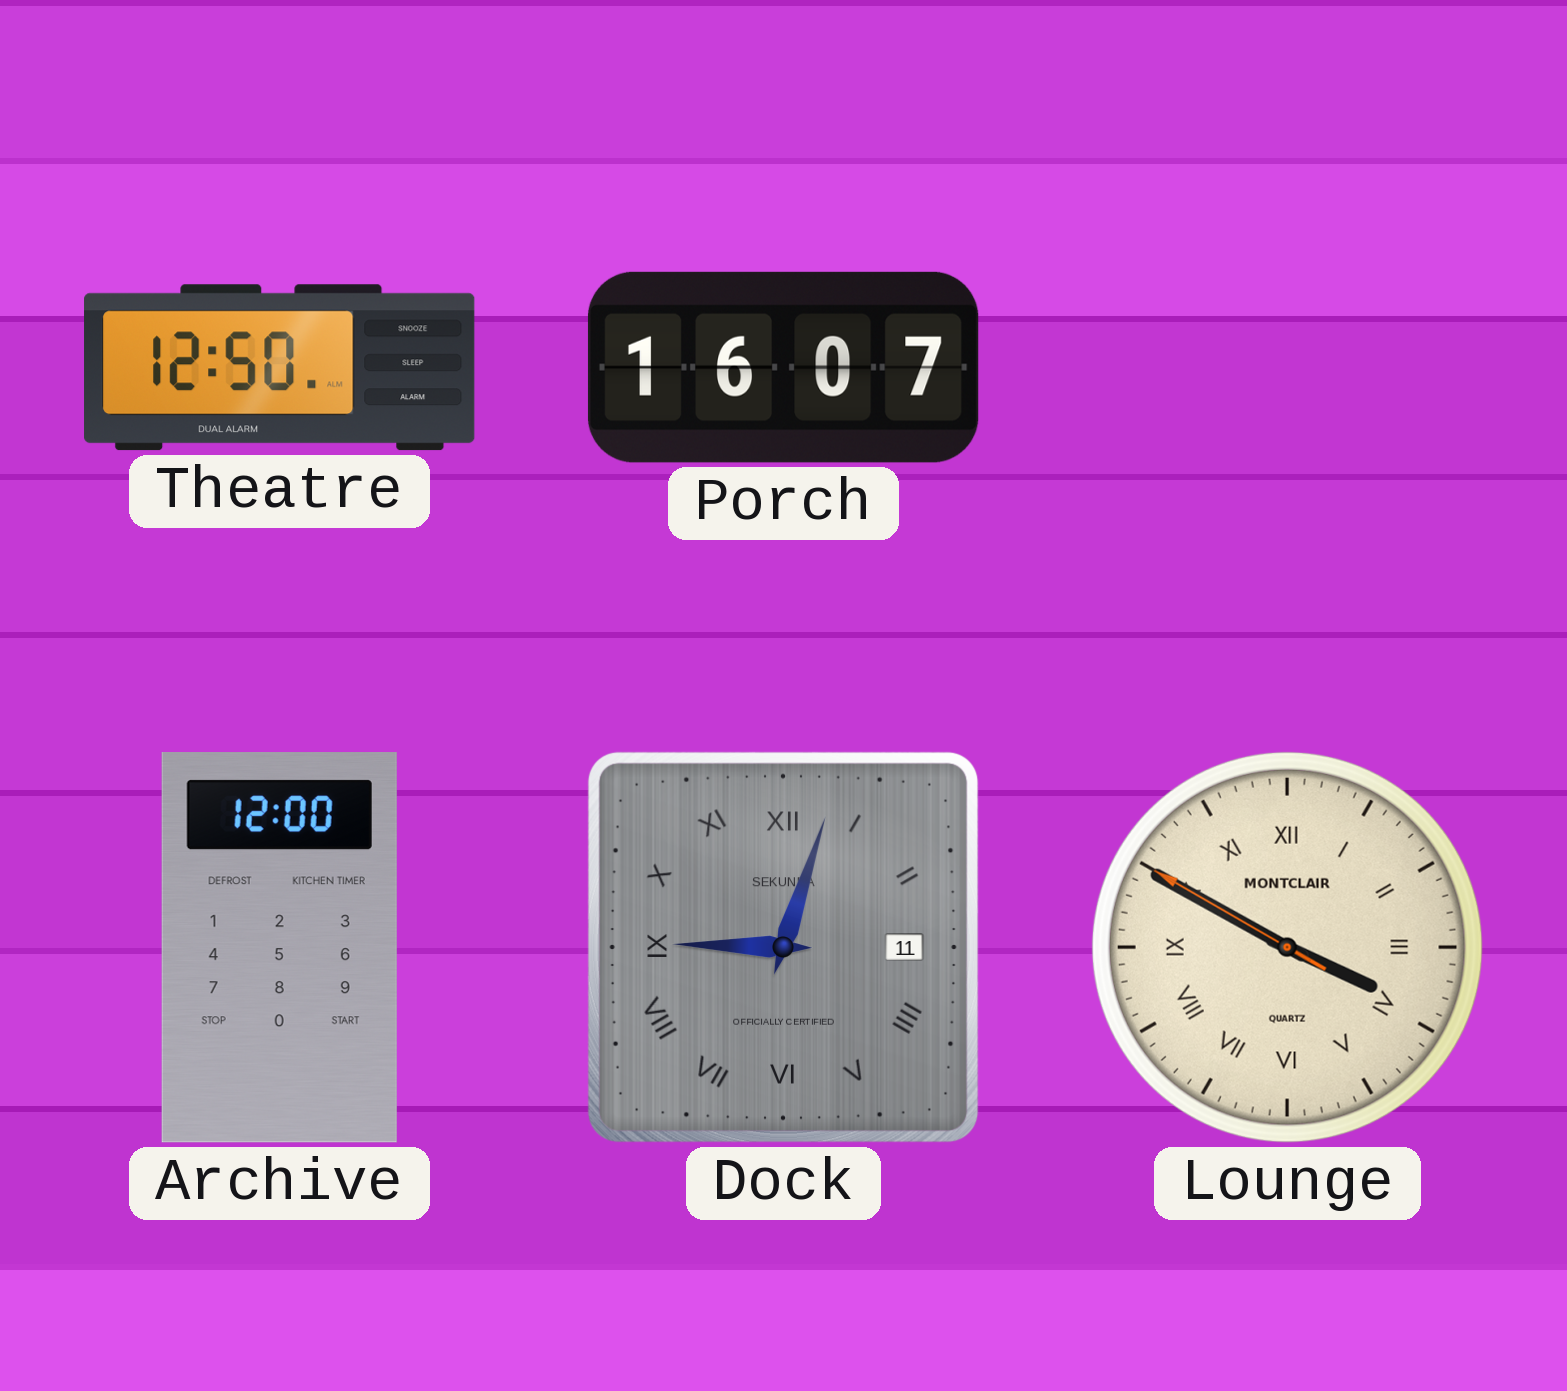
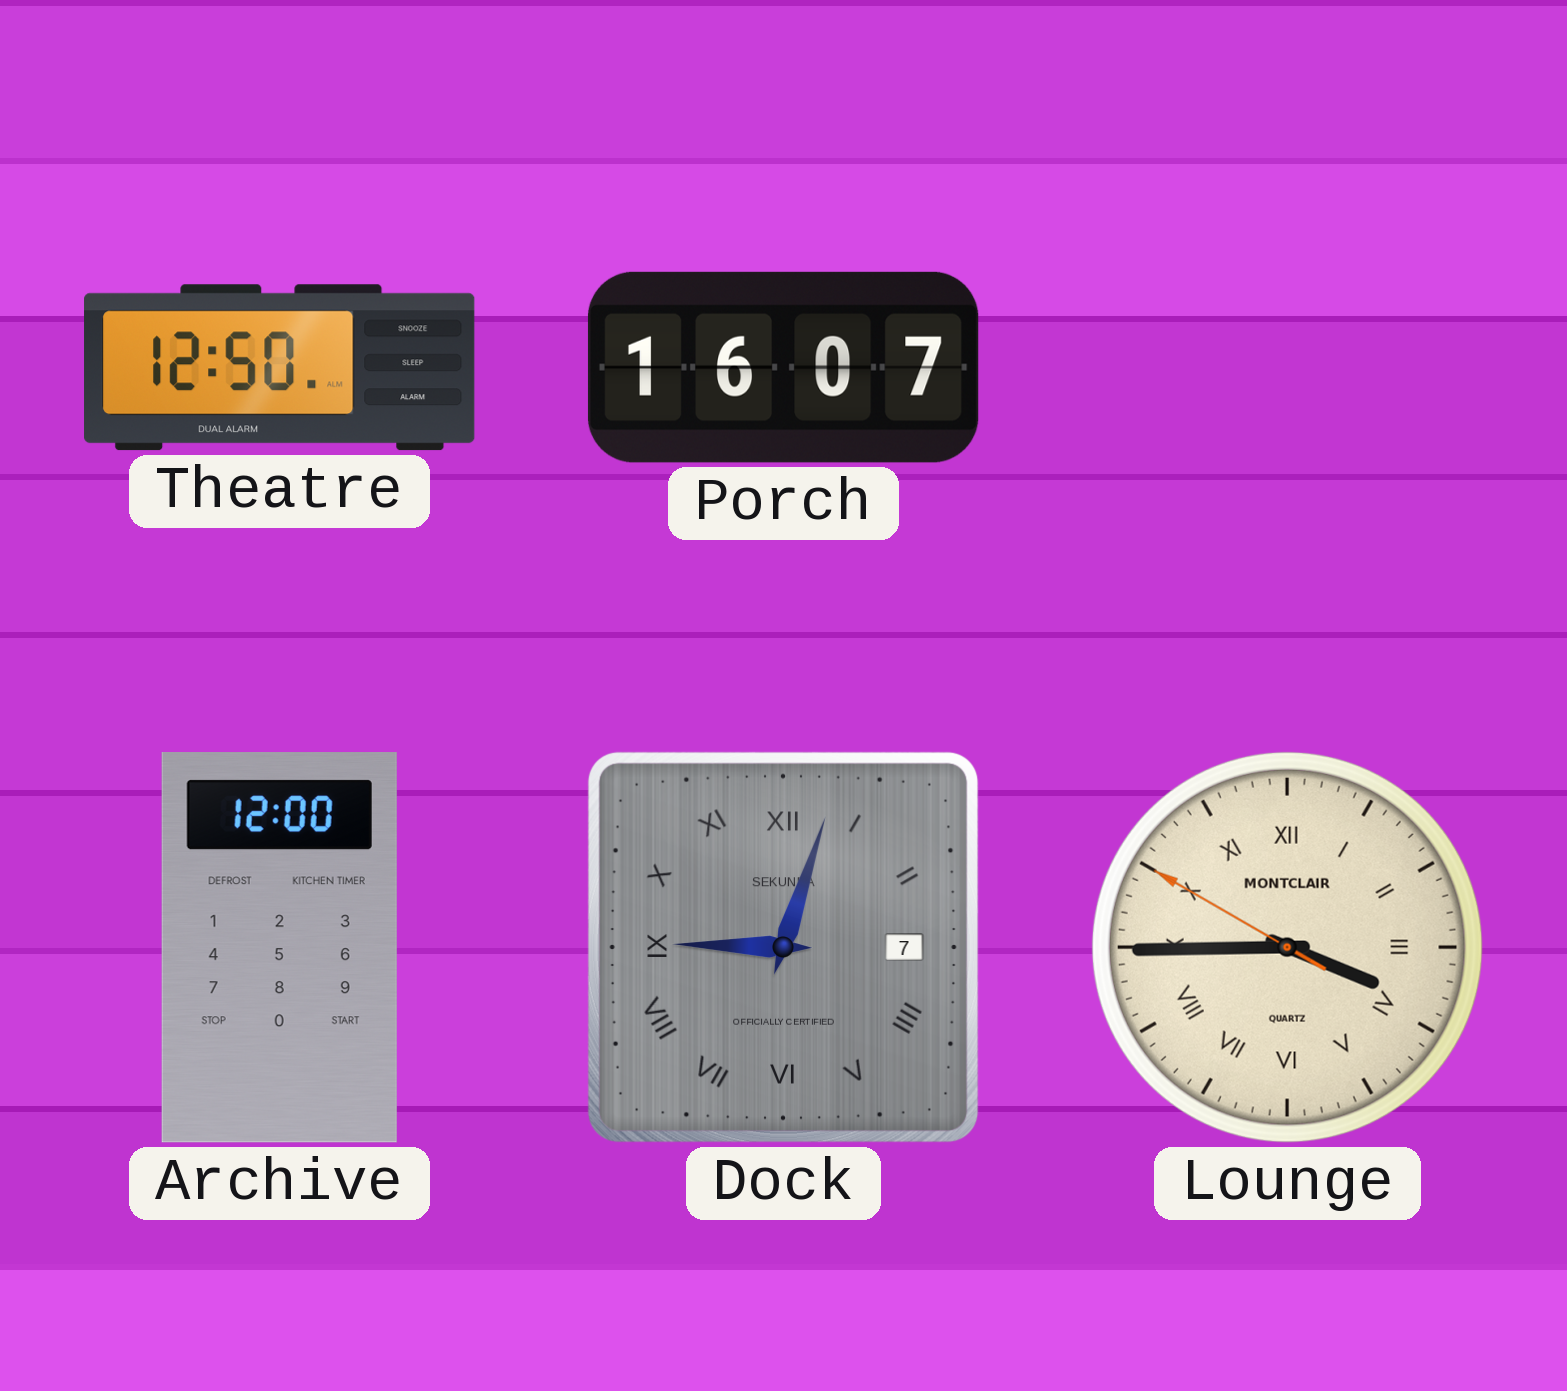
Dock date: 11 -> 7 (783, 947)
Lounge: 3:49 -> 3:44 (1287, 947)
